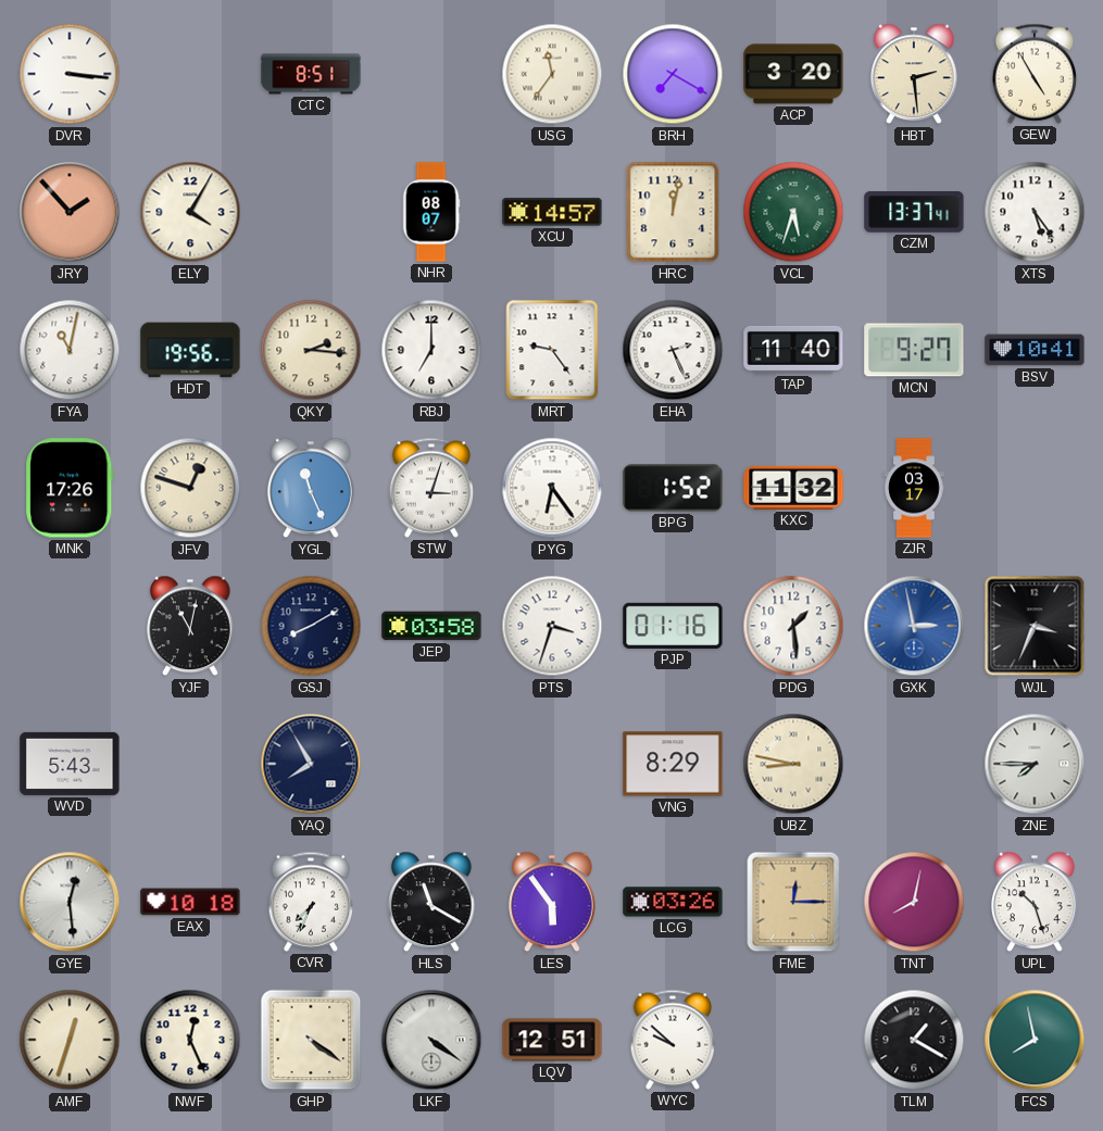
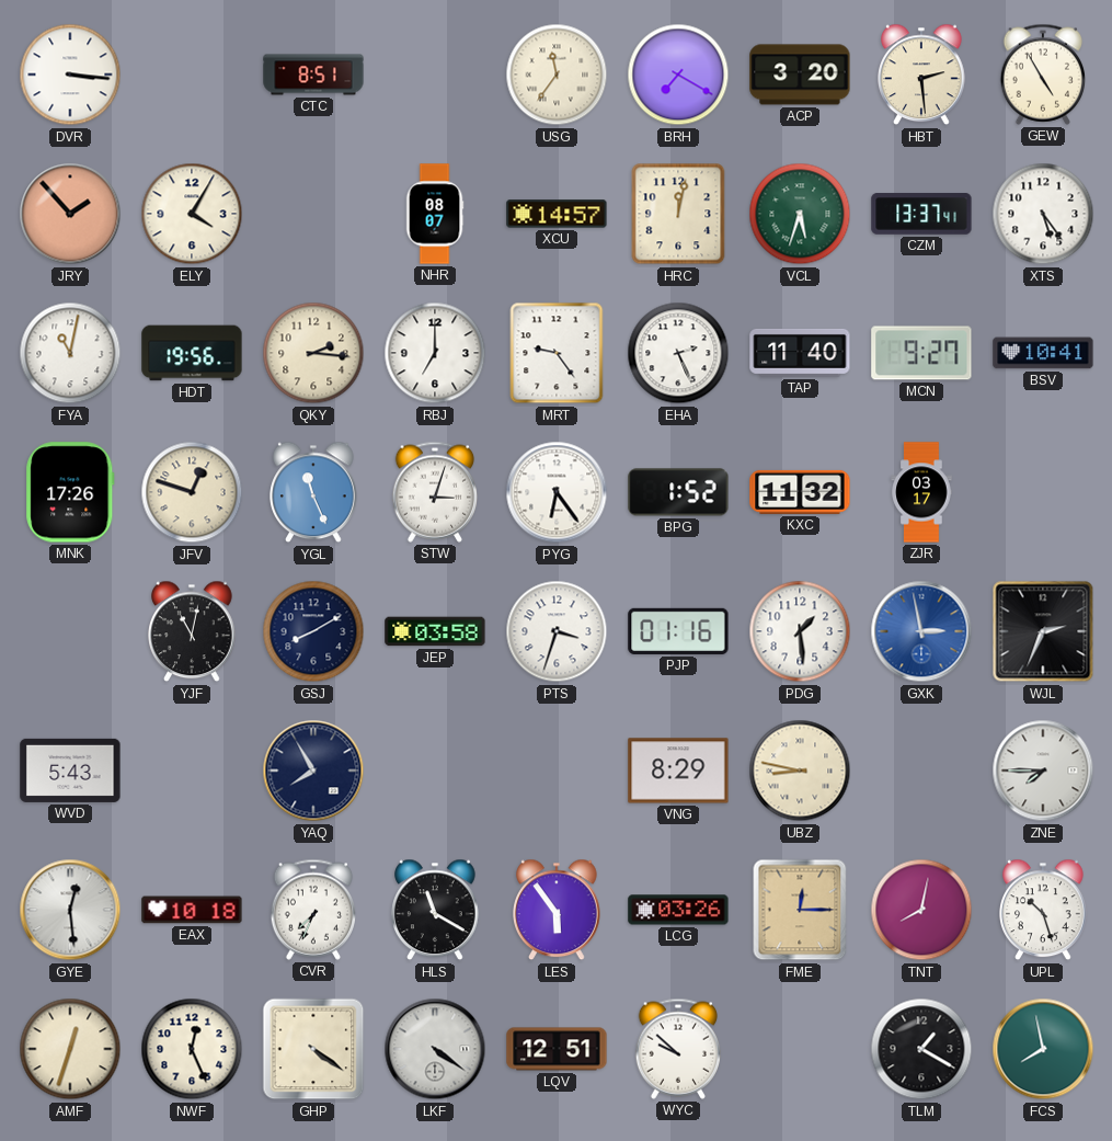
WJL: 3:34 -> 2:34 (1043, 631)
